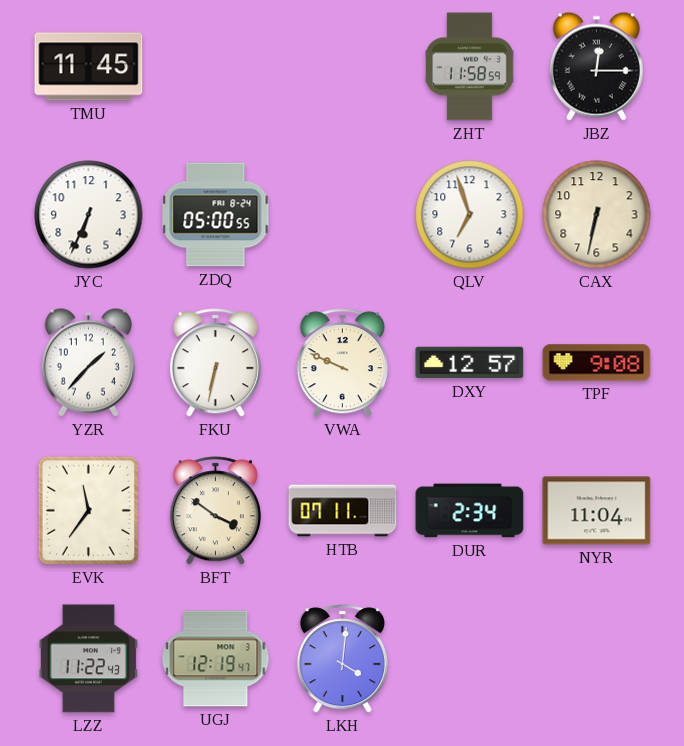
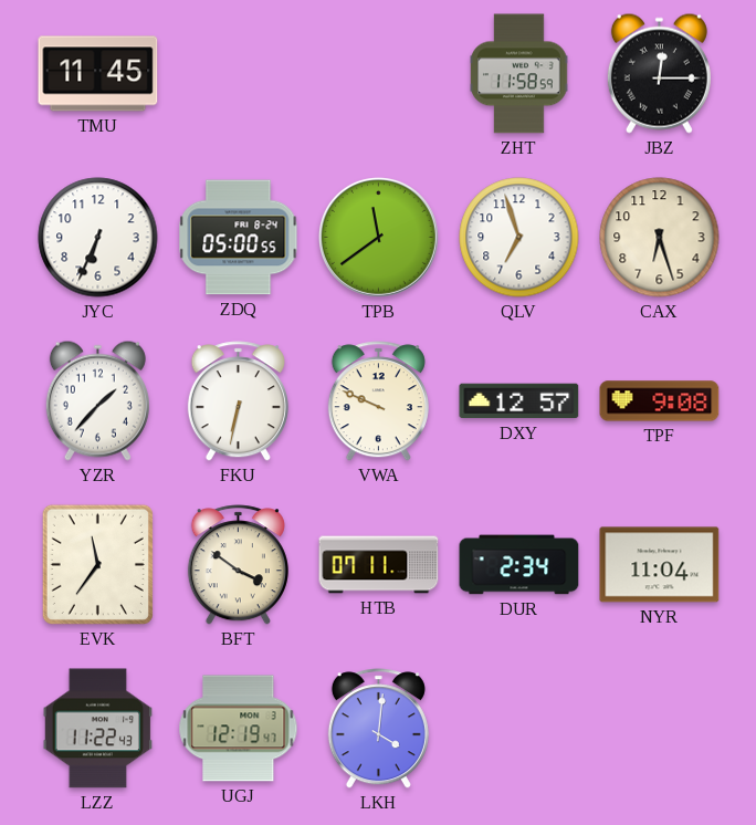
TPB: none -> 11:39 (378, 237)
CAX: 6:32 -> 6:27 (660, 238)
